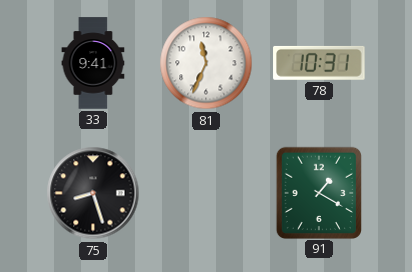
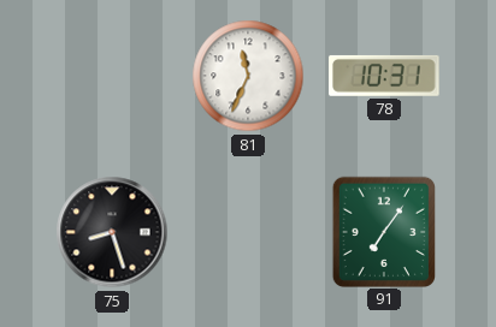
33: 9:41 -> none (93, 63)
91: 1:20 -> 7:06 (383, 231)
